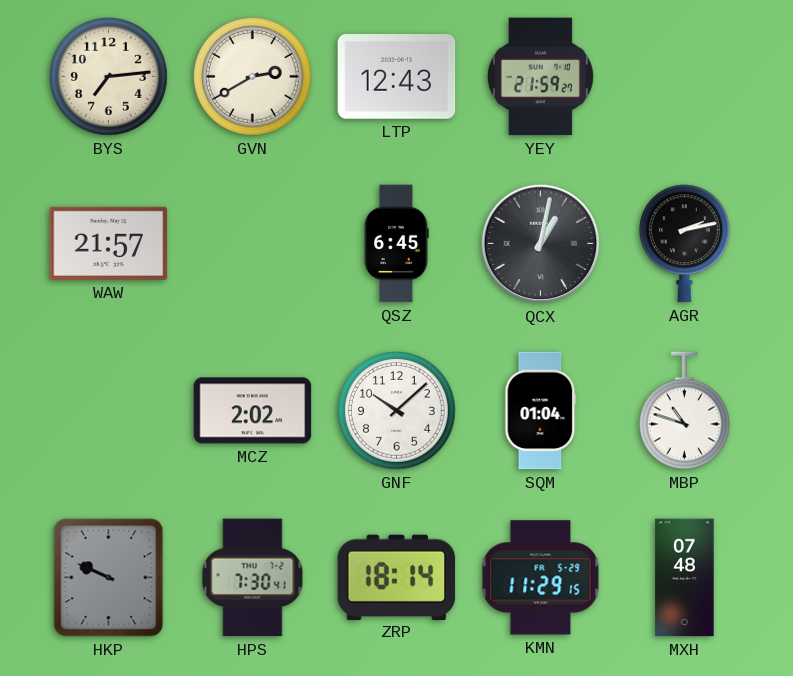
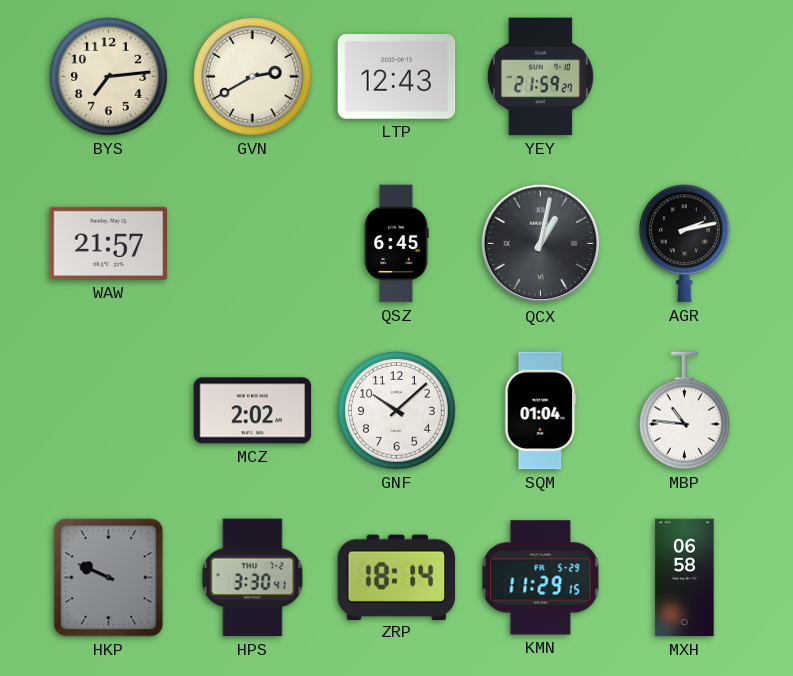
MBP: 10:48 -> 10:46 (684, 411)
HPS: 7:30 -> 3:30 (253, 578)
MXH: 07:48 -> 06:58 (685, 578)
